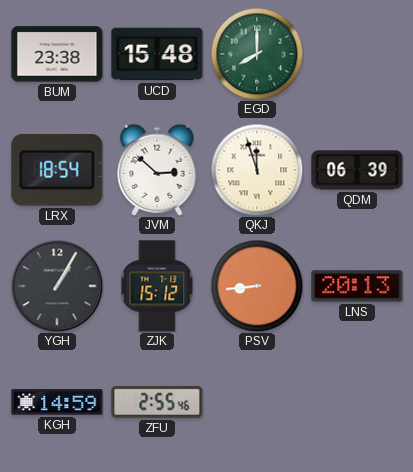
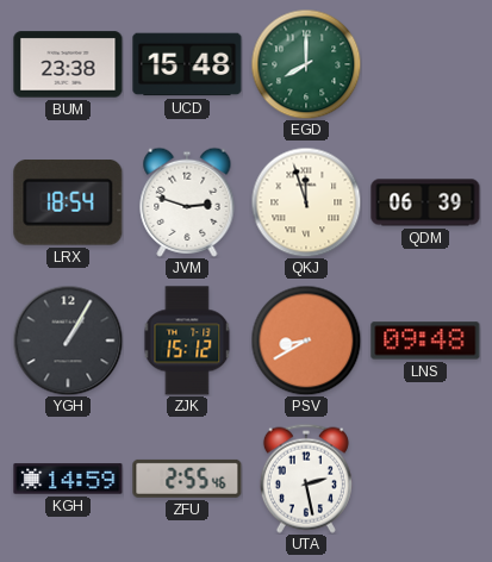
JVM: 2:52 -> 2:48 (187, 202)
PSV: 8:44 -> 8:40 (306, 341)
LNS: 20:13 -> 09:48 (425, 341)
UTA: none -> 2:28 (306, 479)
